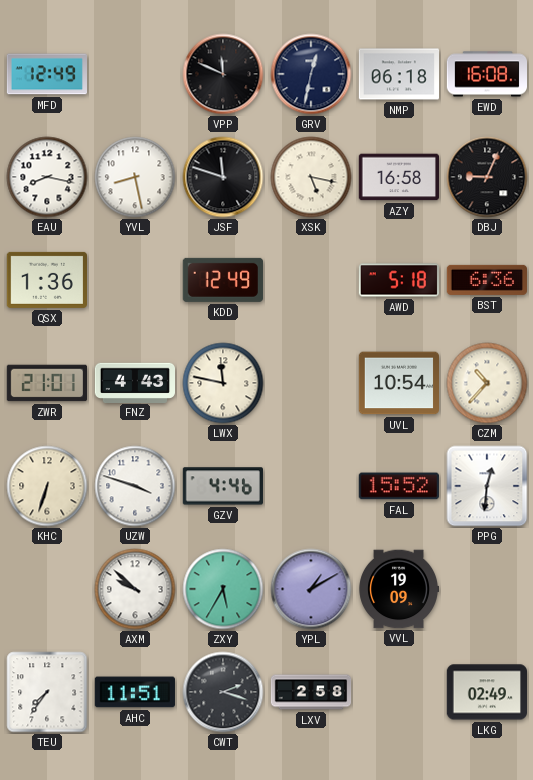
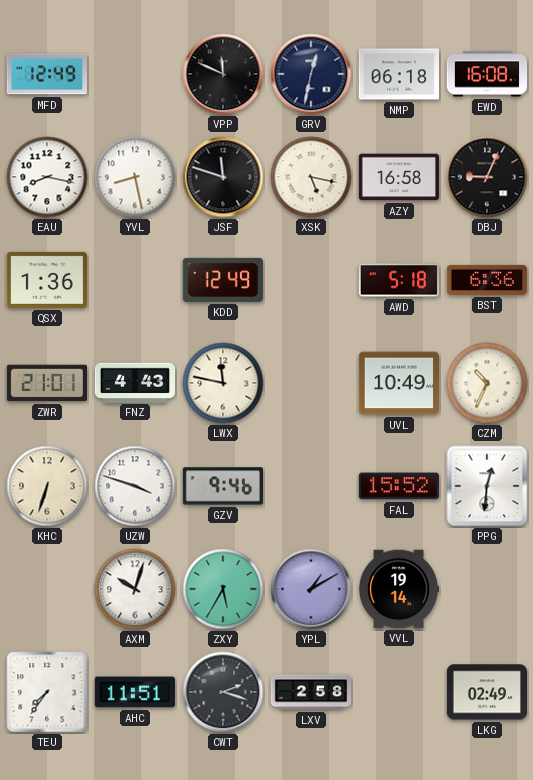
UVL: 10:54 -> 10:49 (398, 383)
CZM: 10:37 -> 10:34 (487, 383)
GZV: 4:46 -> 9:46 (223, 486)
AXM: 9:52 -> 10:03 (135, 589)
VVL: 19:09 -> 19:14 (398, 589)
